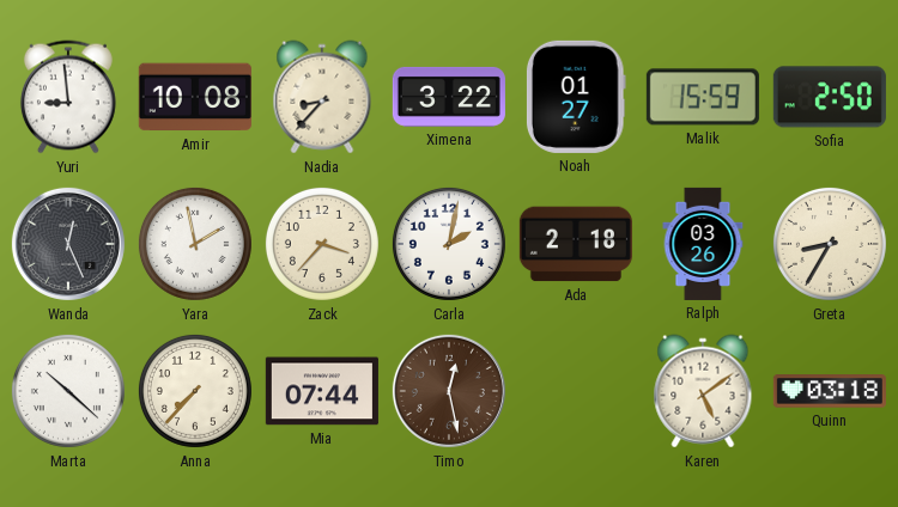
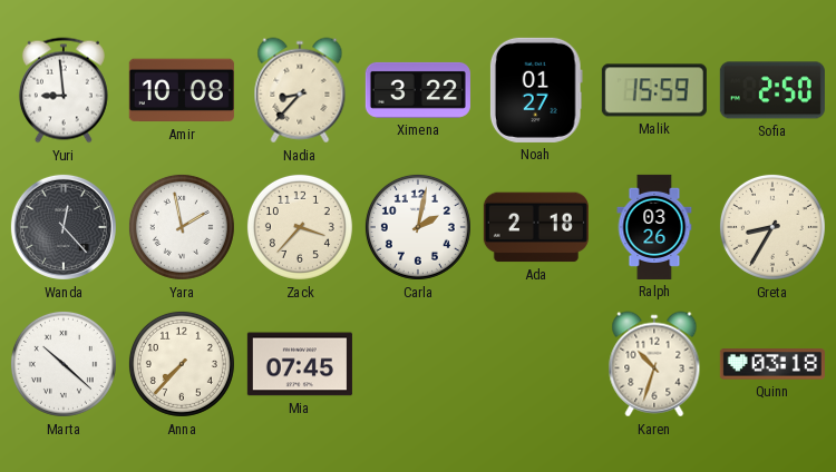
Wanda: 12:26 -> 12:23 (64, 227)
Mia: 07:44 -> 07:45 (300, 364)
Timo: 12:28 -> none (449, 391)
Karen: 5:09 -> 10:33 (654, 364)
